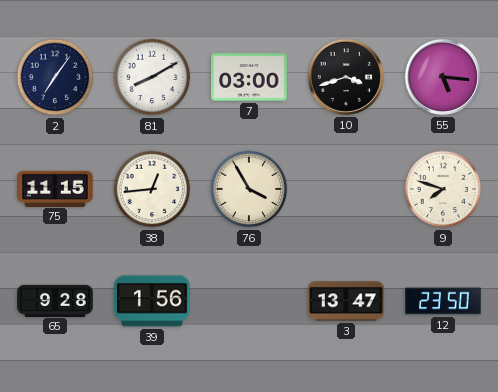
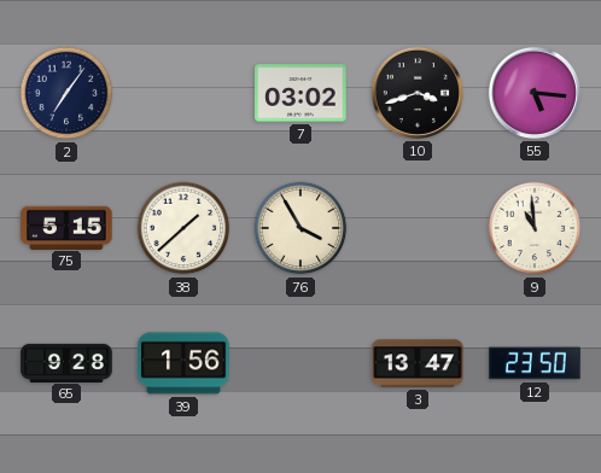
81: 8:10 -> none (152, 77)
7: 03:00 -> 03:02 (300, 93)
75: 11:15 -> 5:15 (66, 227)
38: 12:44 -> 1:38 (183, 228)
9: 7:48 -> 10:59 (535, 228)
